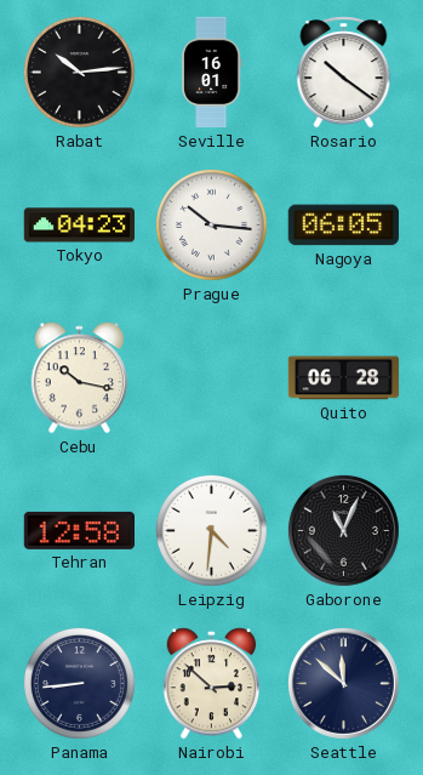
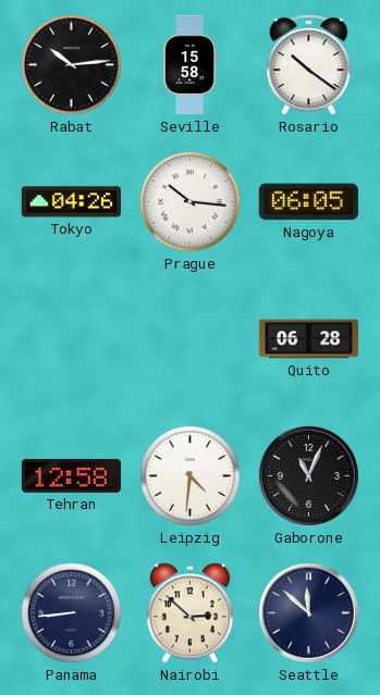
Seville: 16:01 -> 15:58 (189, 65)
Tokyo: 04:23 -> 04:26 (71, 202)
Cebu: 10:17 -> none (80, 378)
